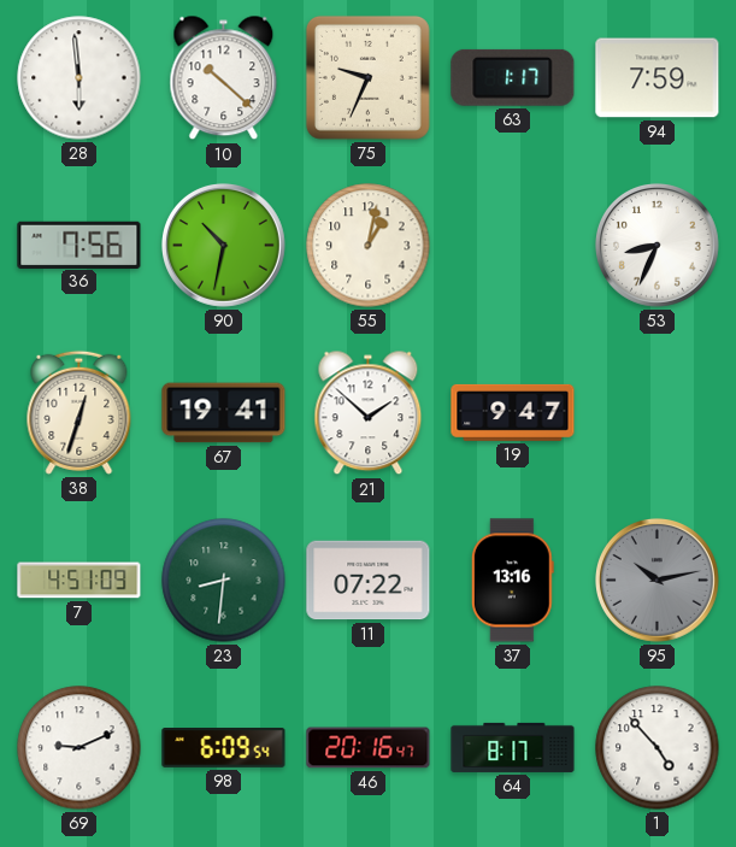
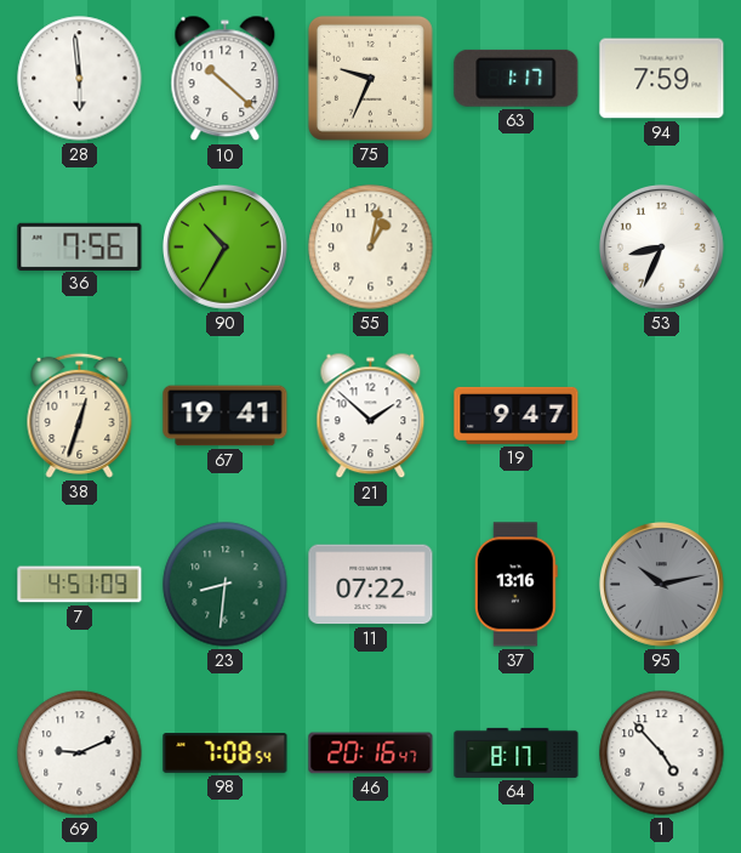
90: 10:32 -> 10:35 (226, 248)
98: 6:09 -> 7:08 (226, 754)
